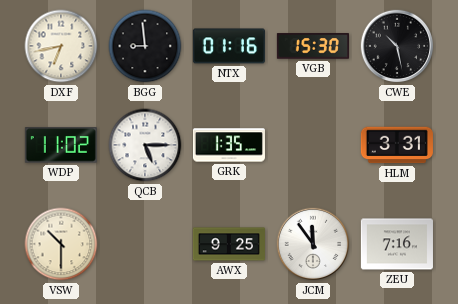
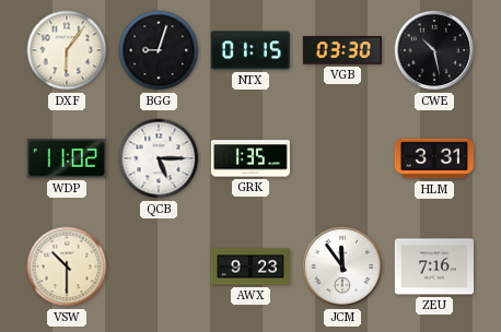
DXF: 6:43 -> 6:06 (67, 50)
BGG: 8:59 -> 9:03 (159, 50)
NTX: 01:16 -> 01:15 (250, 50)
VGB: 15:30 -> 03:30 (342, 50)
AWX: 9:25 -> 9:23 (250, 266)
